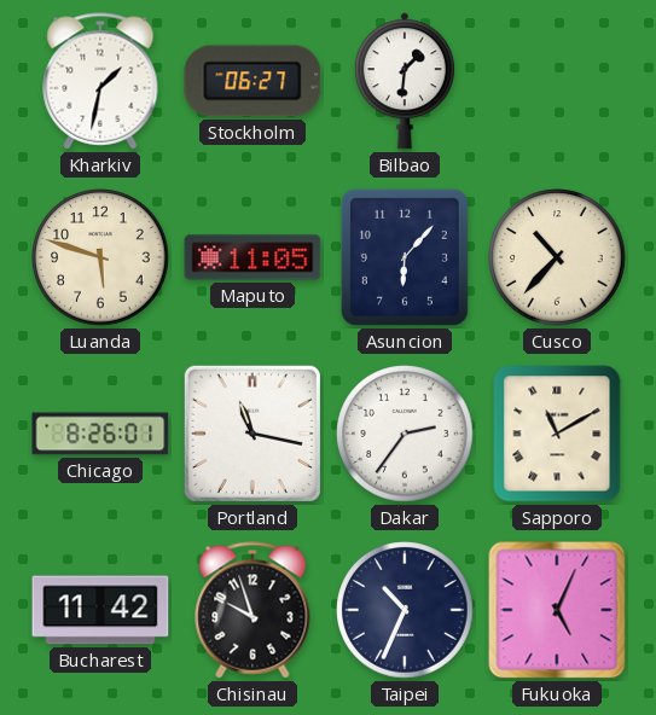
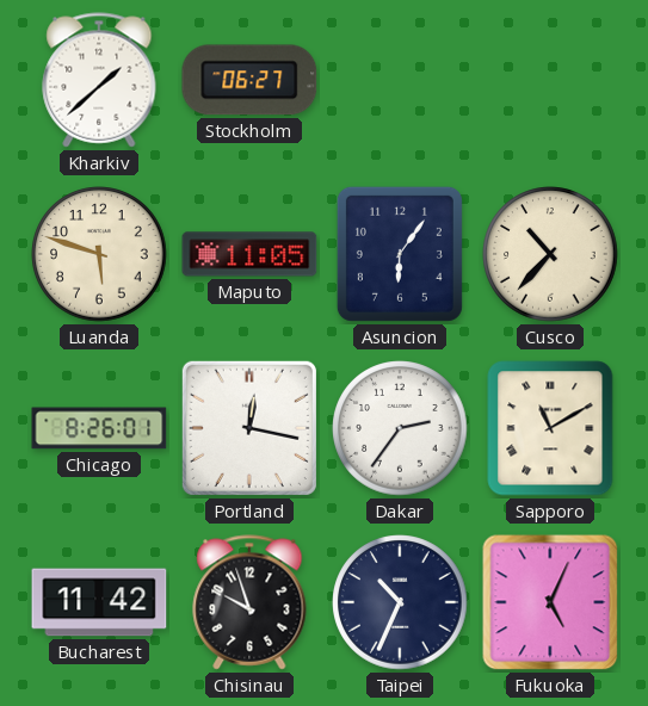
Kharkiv: 1:32 -> 1:38 (99, 80)
Bilbao: 1:31 -> none (405, 81)
Asuncion: 6:07 -> 6:06 (400, 254)
Portland: 11:17 -> 12:17 (249, 428)
